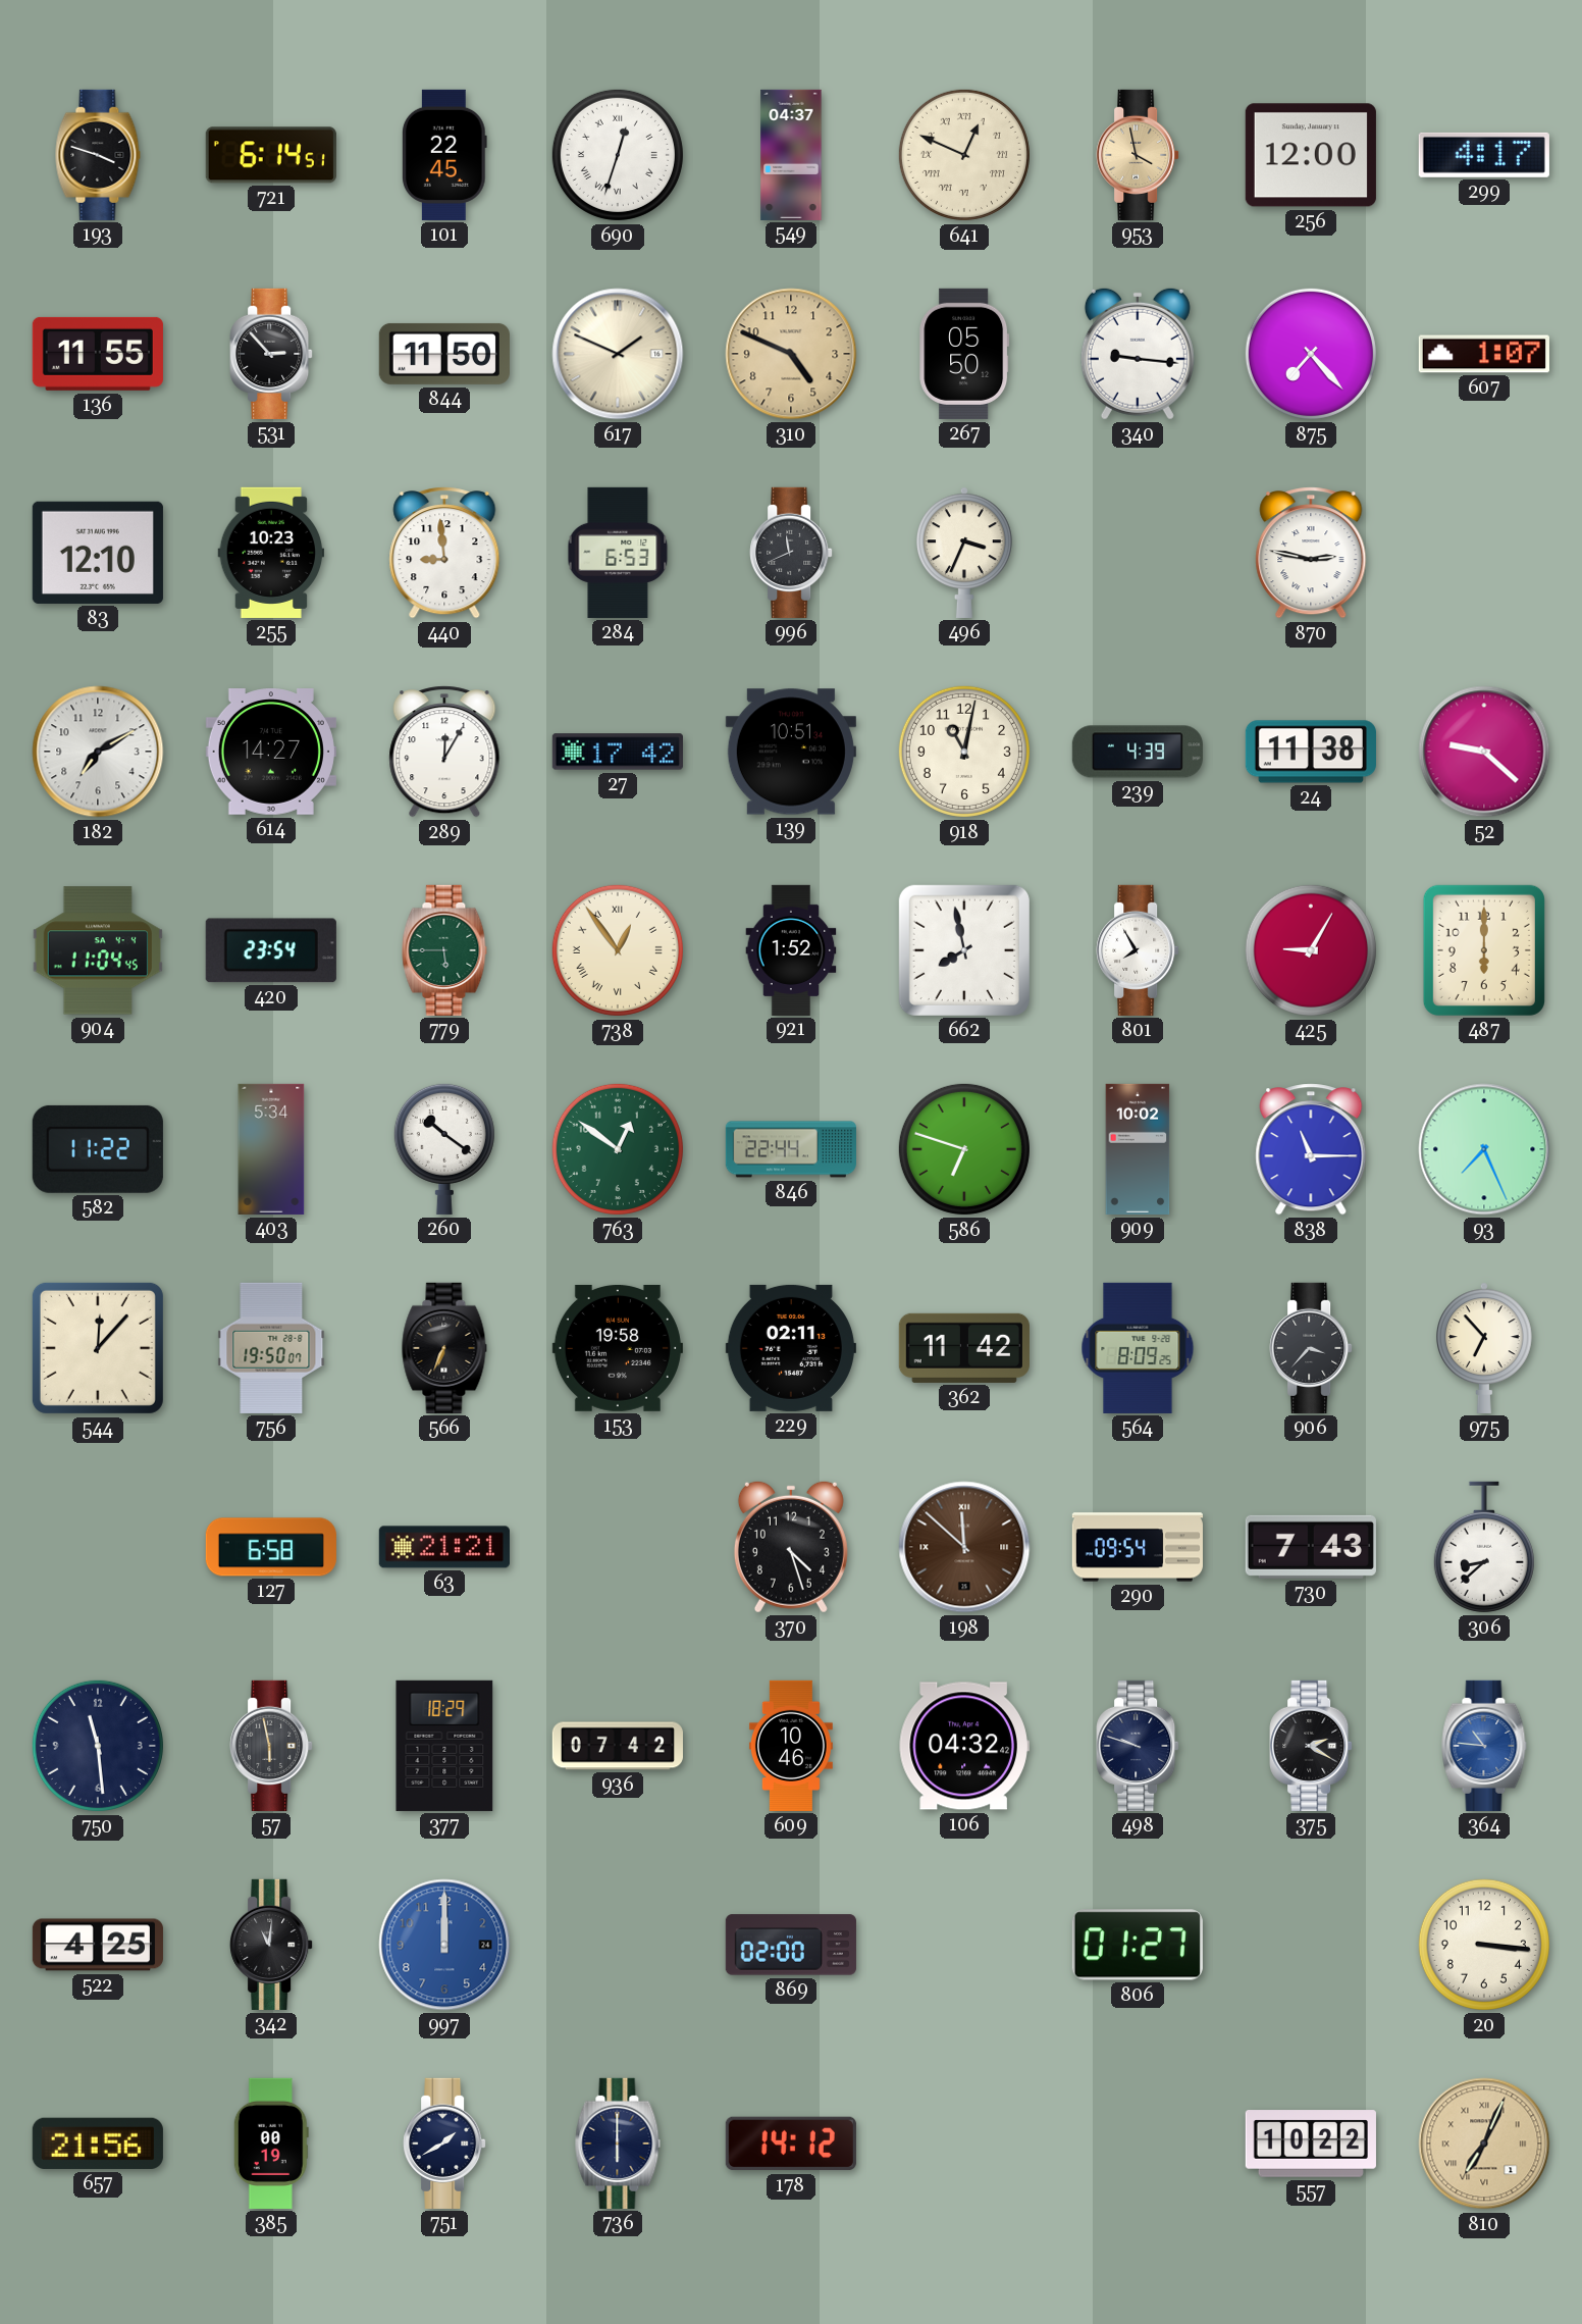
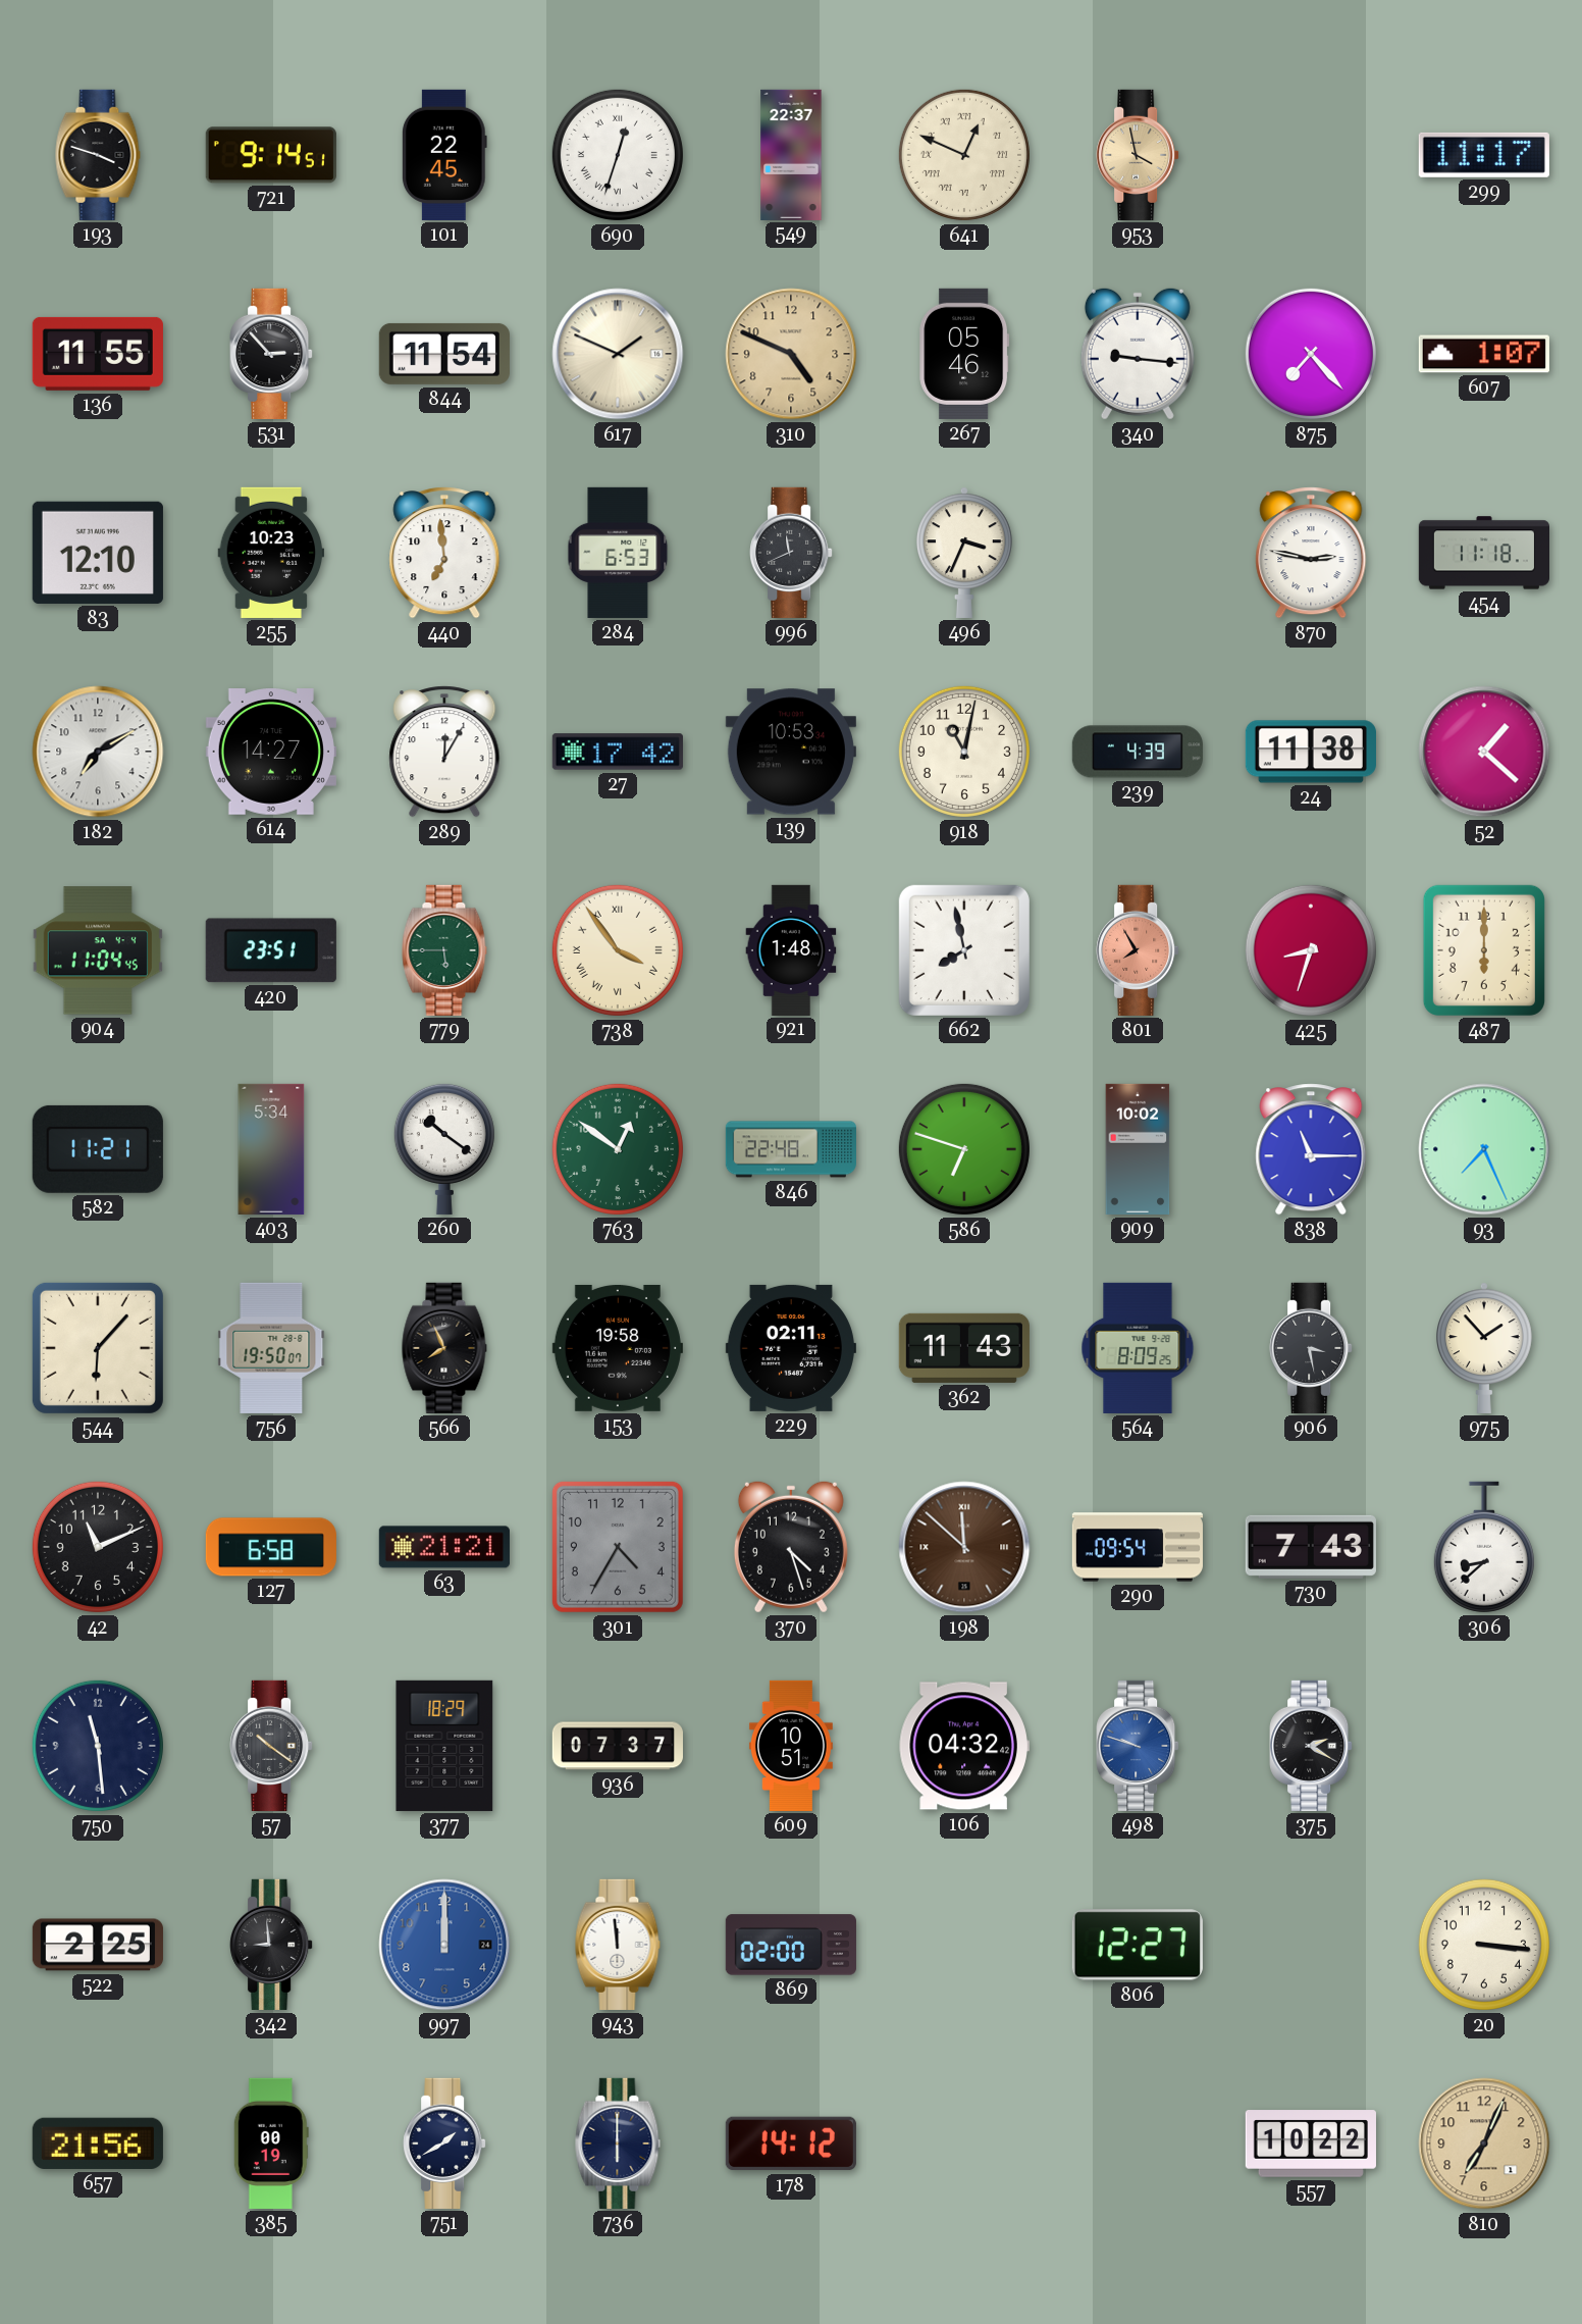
721: 6:14 -> 9:14 (271, 155)
549: 04:37 -> 22:37 (791, 154)
256: 12:00 -> none (1311, 155)
299: 4:17 -> 11:17 (1484, 155)
844: 11:50 -> 11:54 (444, 354)
267: 05:50 -> 05:46 (964, 354)
440: 8:59 -> 6:59 (444, 553)
454: none -> 11:18 (1483, 553)
139: 10:51 -> 10:53 (791, 752)
52: 9:22 -> 1:22 (1484, 752)
420: 23:54 -> 23:51 (271, 950)
738: 12:54 -> 3:54 (618, 950)
921: 1:52 -> 1:48 (791, 949)
801 dial: white -> salmon (1138, 950)
425: 9:05 -> 8:33 (1311, 950)
582: 11:22 -> 11:21 (98, 1149)
846: 22:44 -> 22:48 (791, 1149)
544: 12:07 -> 6:07 (98, 1348)
566: 6:34 -> 7:56 (444, 1348)
362: 11:42 -> 11:43 (964, 1348)
906: 3:37 -> 3:28 (1311, 1348)
975: 6:53 -> 1:53 (1485, 1348)
42: none -> 11:11 (98, 1547)
301: none -> 4:35 (618, 1547)
57: 5:58 -> 10:21 (271, 1746)
936: 07:42 -> 07:37 (618, 1746)
609: 10:46 -> 10:51 (791, 1746)
498 dial: navy -> blue (1138, 1746)
364: 10:46 -> none (1484, 1746)
522: 4:25 -> 2:25 (98, 1945)
342: 11:01 -> 8:59 (271, 1945)
943: none -> 11:59 (618, 1945)
806: 01:27 -> 12:27 (1138, 1945)
810 numerals: Roman -> Arabic (1484, 2144)
